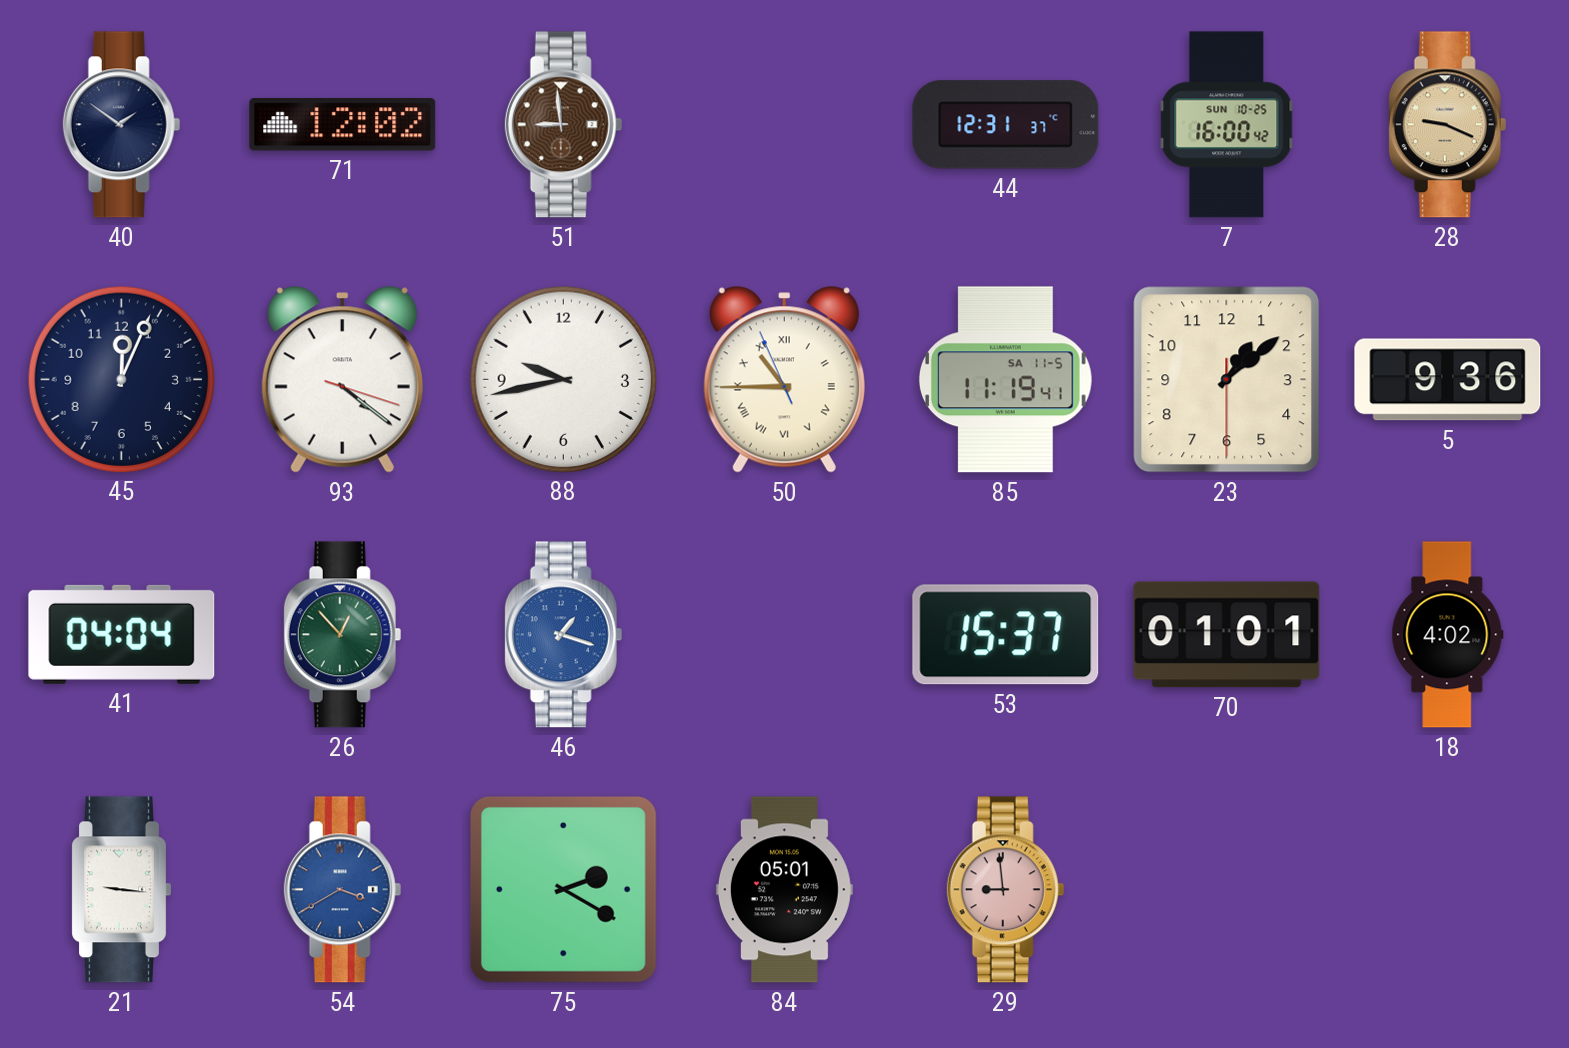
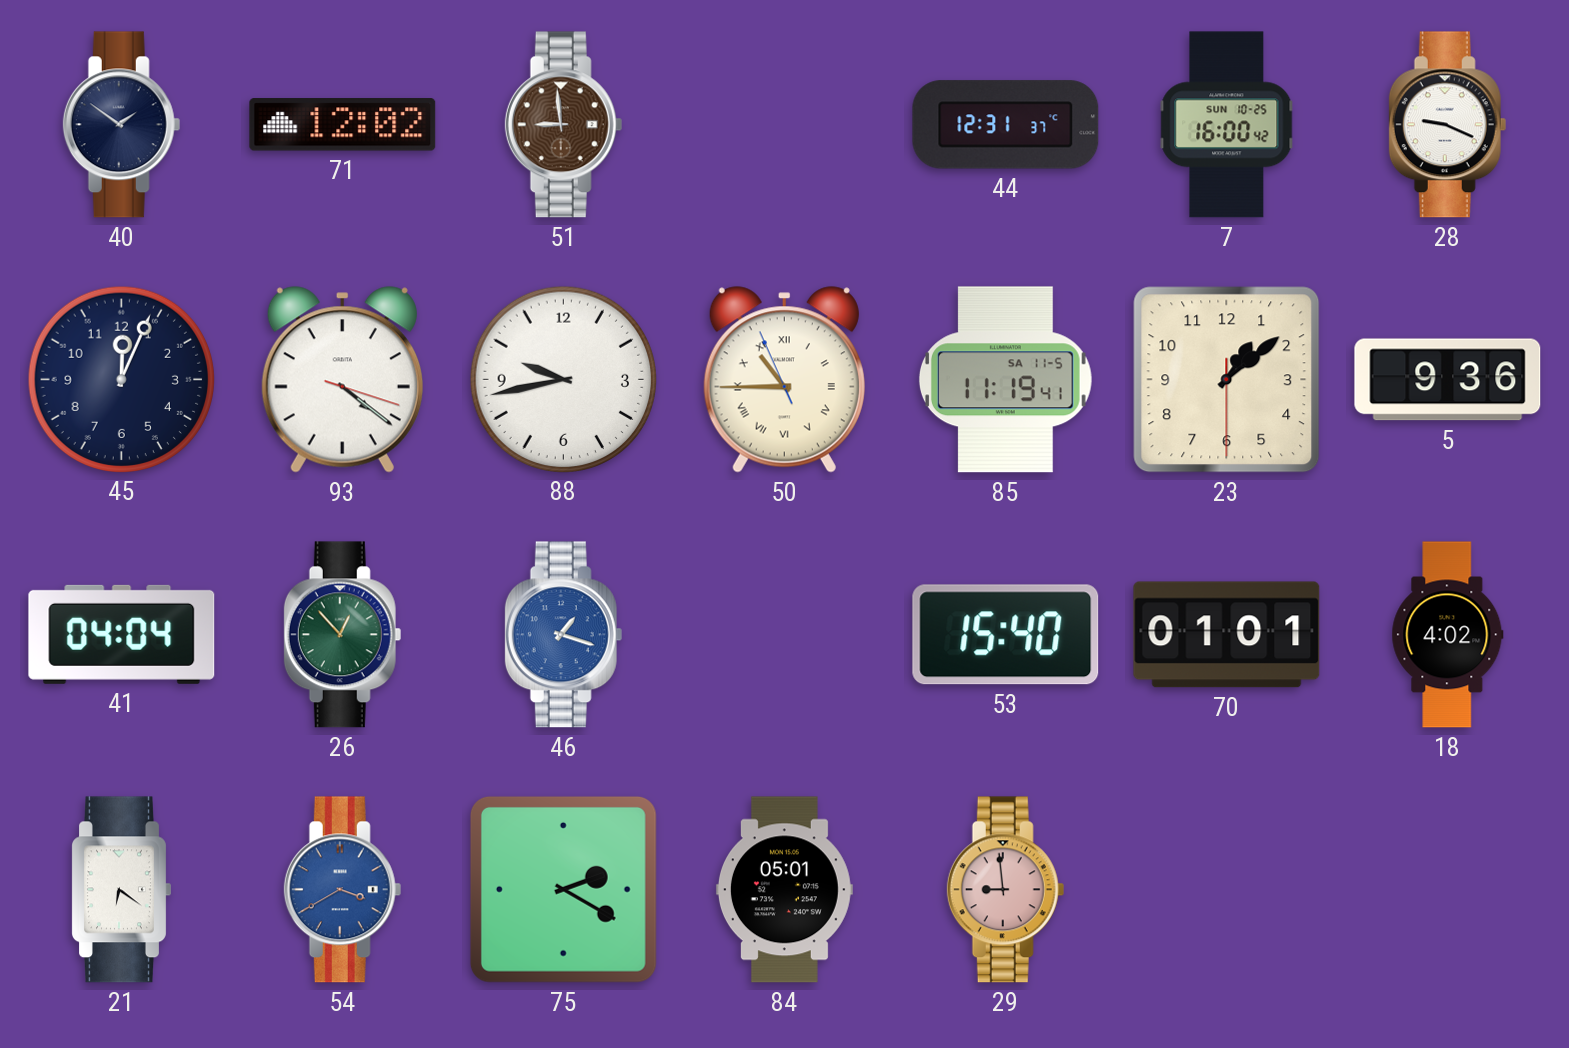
28 dial: champagne -> white (1448, 125)
53: 15:37 -> 15:40 (1006, 635)
21: 9:16 -> 6:21 (122, 890)
